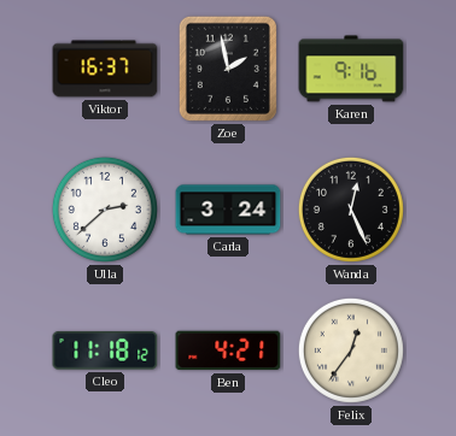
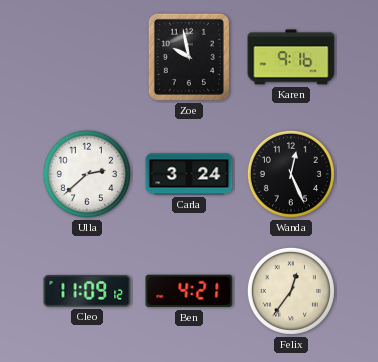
Viktor: 16:37 -> none (105, 69)
Zoe: 1:58 -> 9:58 (189, 57)
Cleo: 11:18 -> 11:09 (87, 291)
